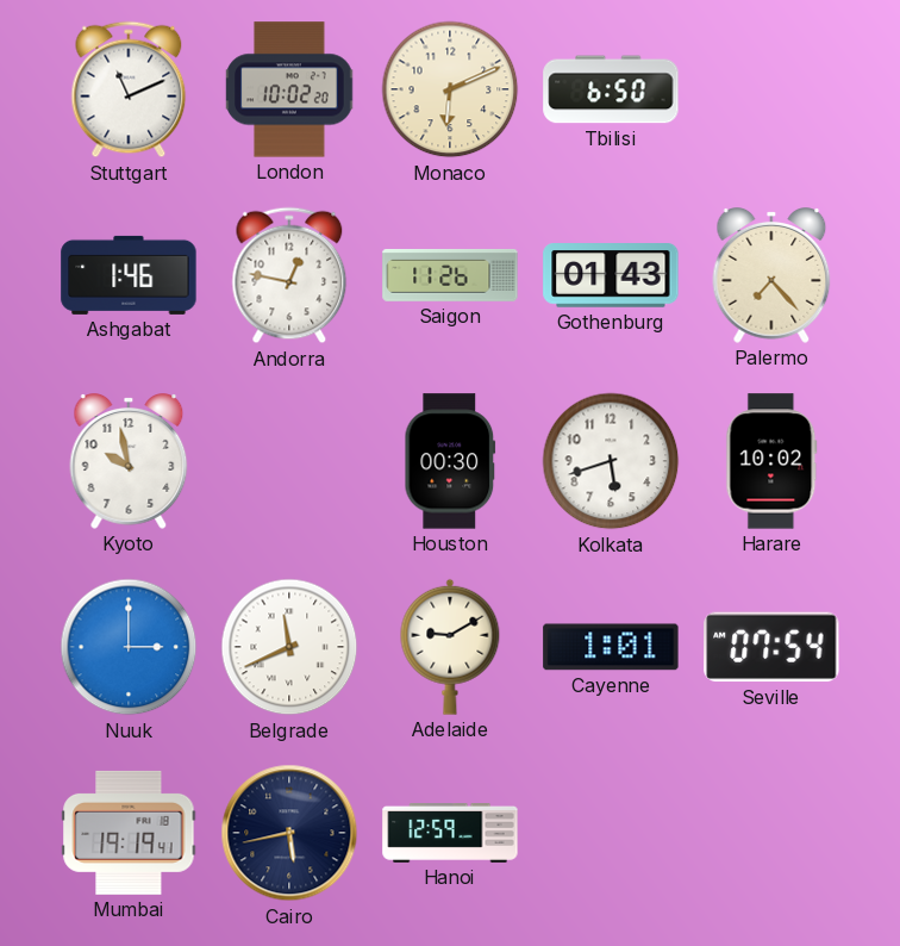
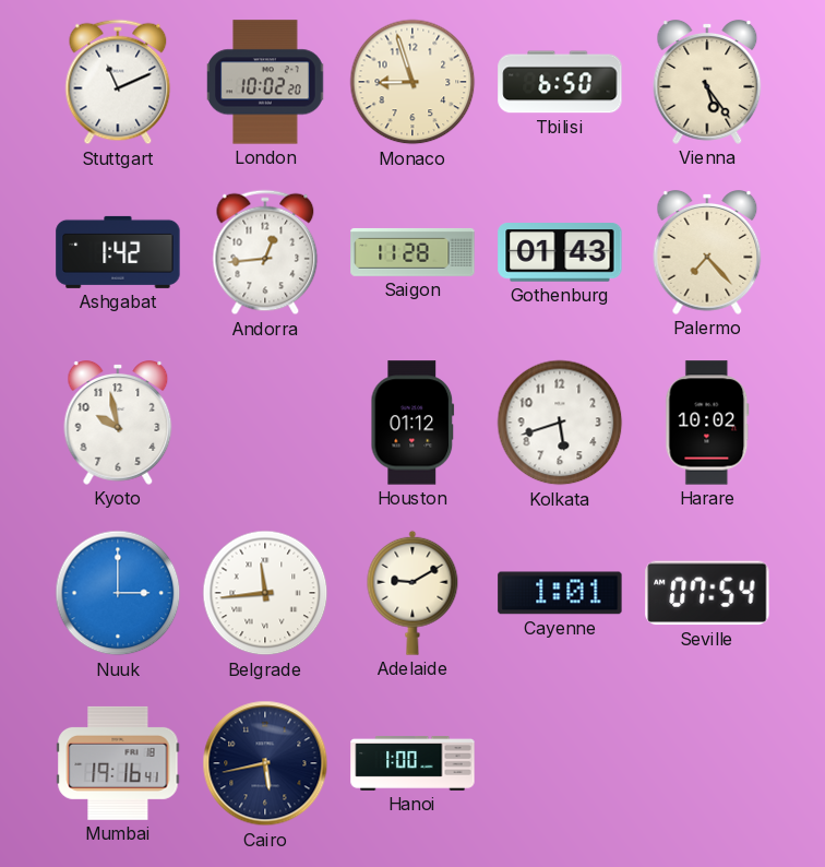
Monaco: 6:11 -> 8:57 (412, 82)
Vienna: none -> 5:24 (707, 83)
Ashgabat: 1:46 -> 1:42 (118, 252)
Andorra: 12:47 -> 12:44 (265, 252)
Saigon: 11:26 -> 11:28 (412, 252)
Houston: 00:30 -> 01:12 (412, 423)
Belgrade: 11:41 -> 11:44 (265, 593)
Mumbai: 19:19 -> 19:16 (118, 763)
Hanoi: 12:59 -> 1:00 (412, 764)
